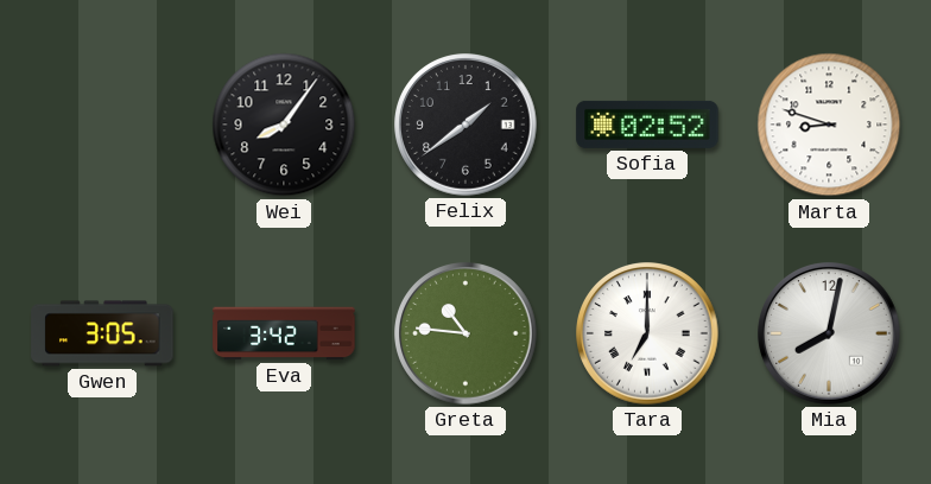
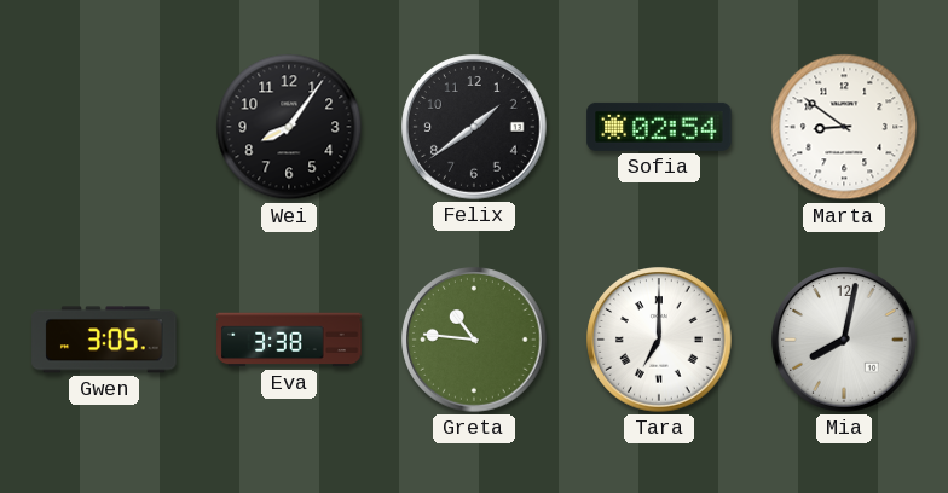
Sofia: 02:52 -> 02:54 (659, 127)
Marta: 8:48 -> 8:51 (844, 127)
Eva: 3:42 -> 3:38 (289, 340)
